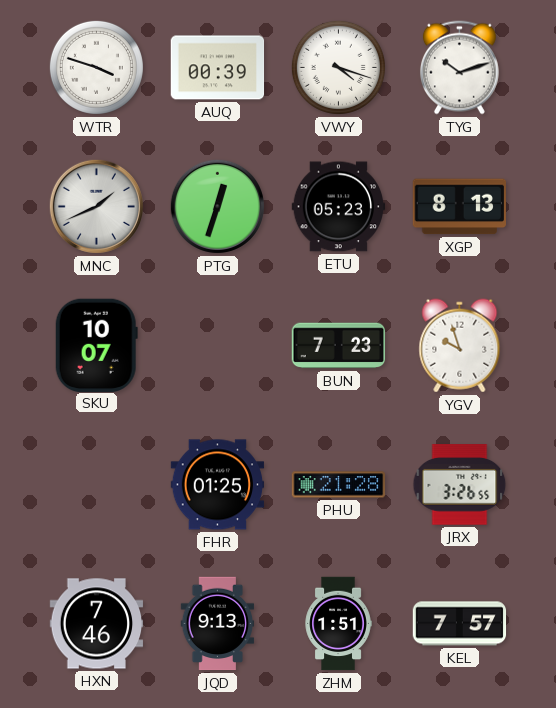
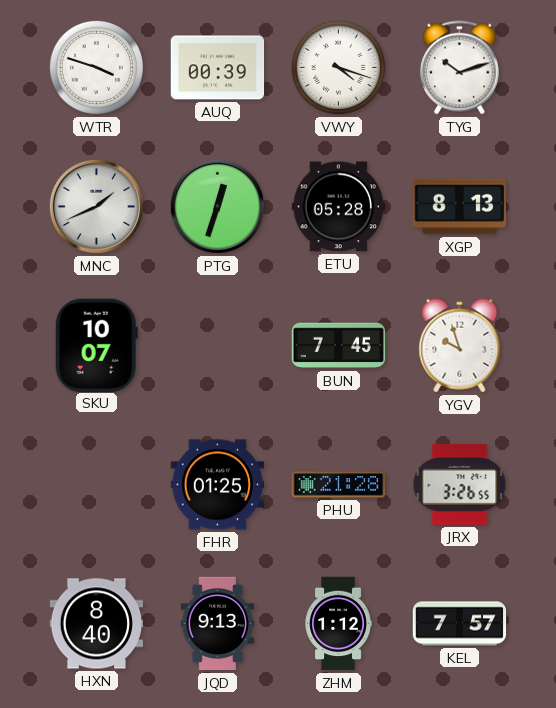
ETU: 05:23 -> 05:28 (339, 207)
BUN: 7:23 -> 7:45 (339, 346)
HXN: 7:46 -> 8:40 (97, 624)
ZHM: 1:51 -> 1:12 (338, 624)
